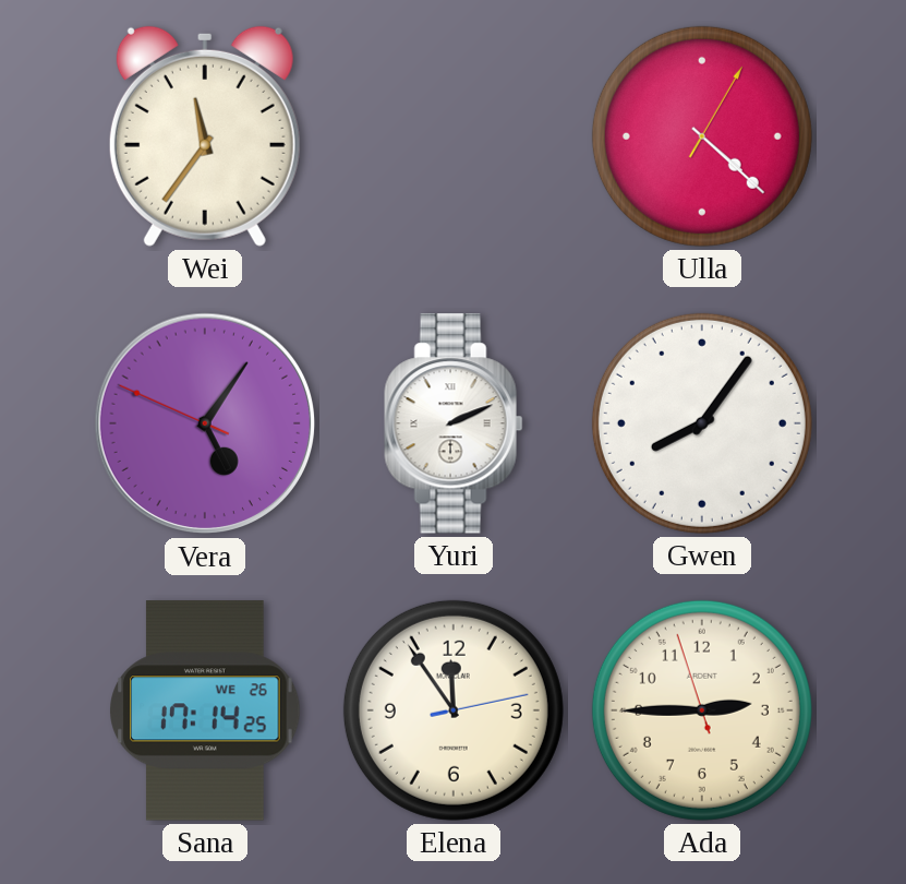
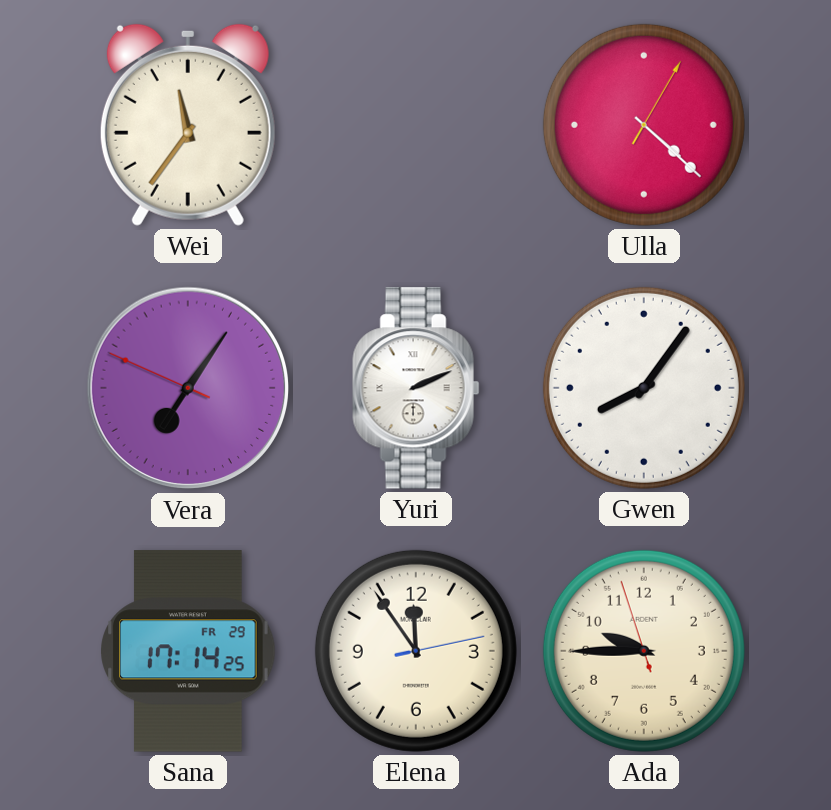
Vera: 5:05 -> 7:05 (188, 388)
Sana date: WE 26 -> FR 29 (188, 651)
Ada: 2:44 -> 9:44 (644, 651)
